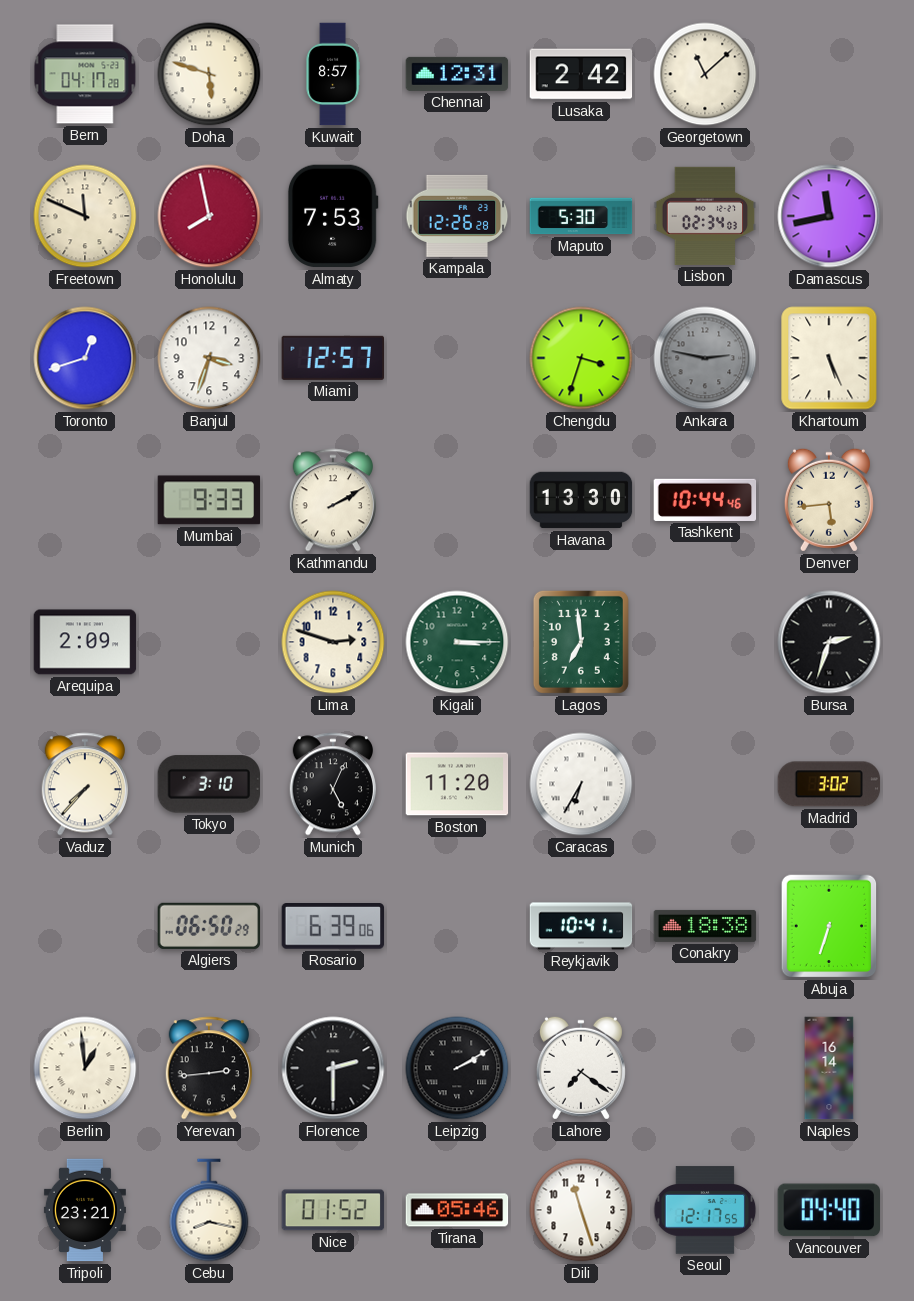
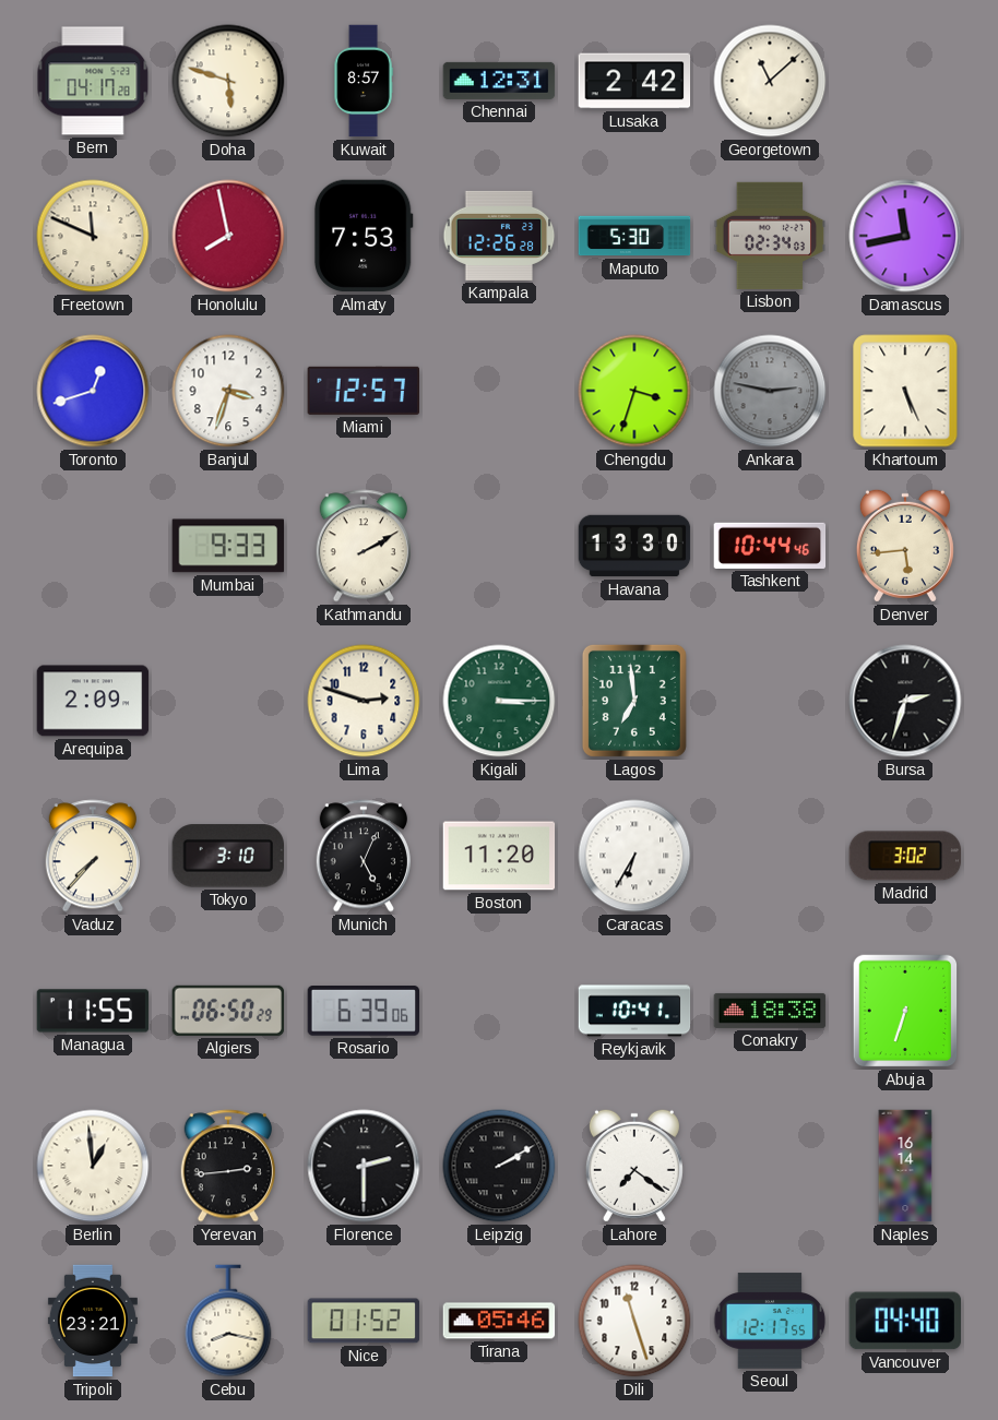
Managua: none -> 11:55 (93, 1011)
